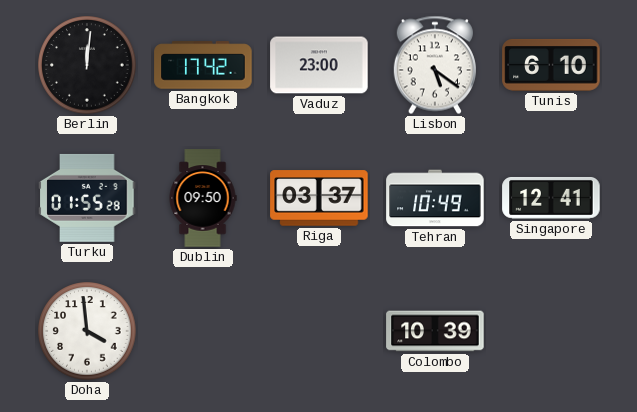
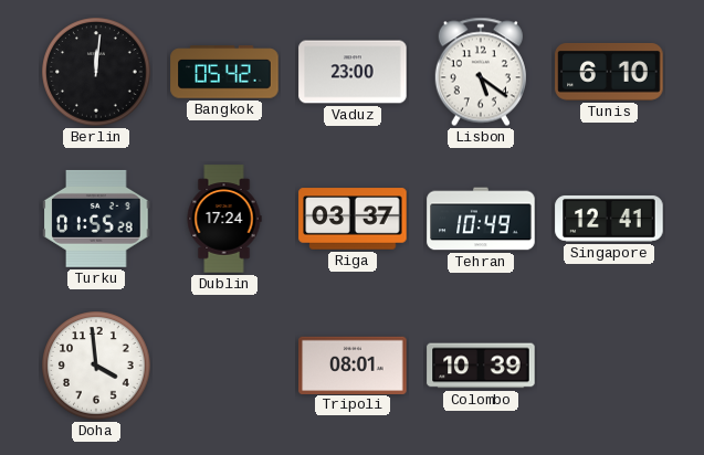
Bangkok: 17:42 -> 05:42 (224, 72)
Dublin: 09:50 -> 17:24 (224, 219)
Tripoli: none -> 08:01 (353, 364)
